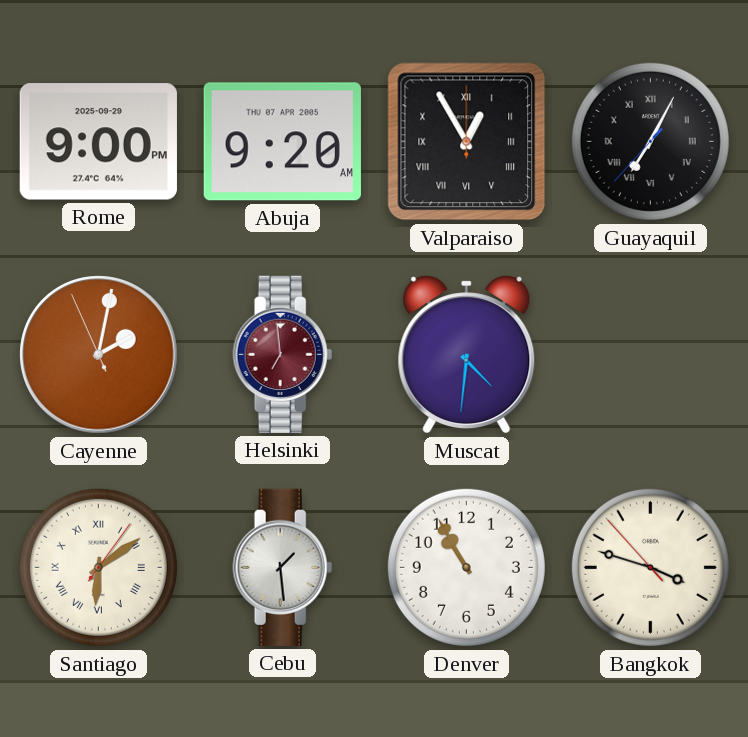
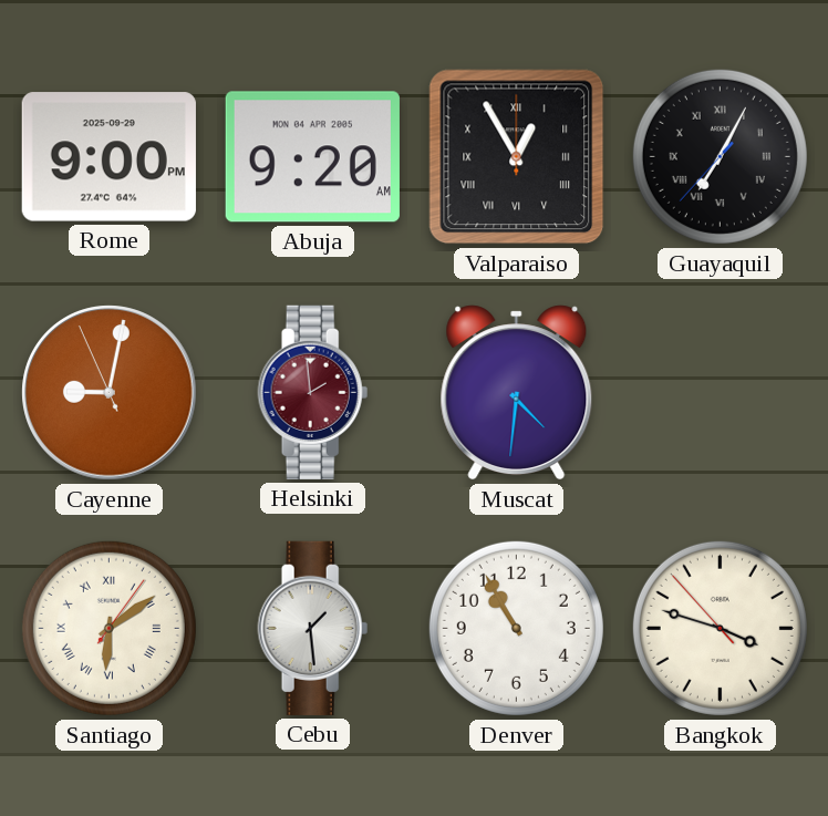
Abuja date: THU 07 APR 2005 -> MON 04 APR 2005 (312, 157)
Cayenne: 2:01 -> 9:01 (110, 393)
Helsinki: 6:59 -> 1:59 (313, 392)
